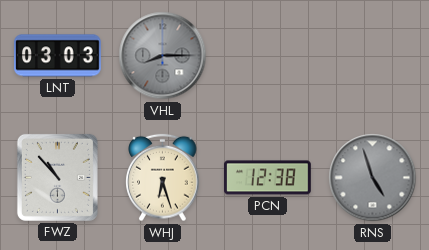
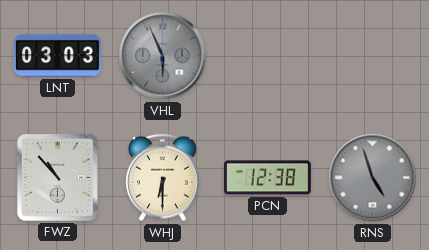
VHL: 8:15 -> 5:56 (163, 56)
WHJ: 6:27 -> 6:30 (163, 178)
